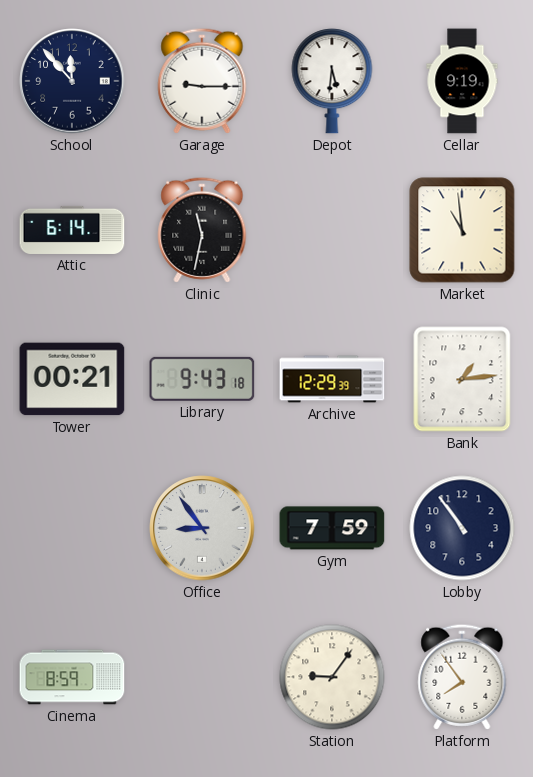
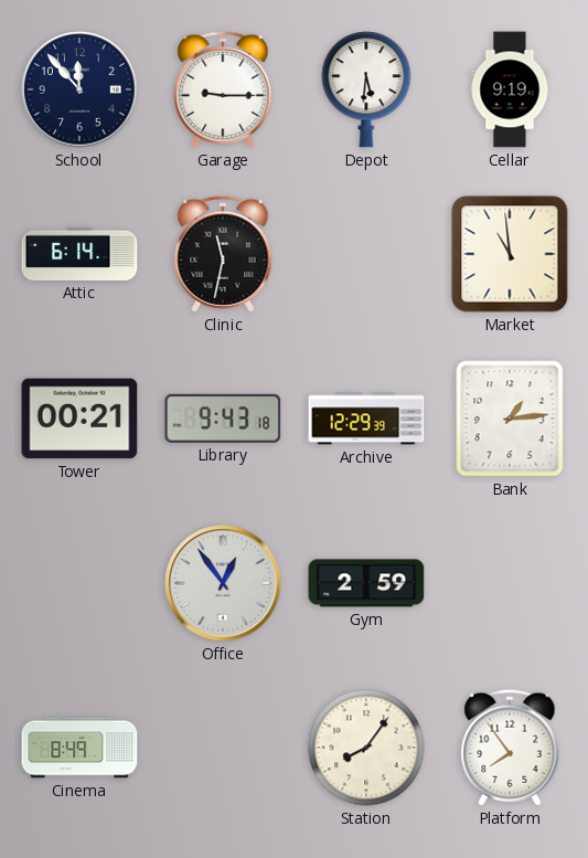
Office: 8:54 -> 12:54 (223, 583)
Gym: 7:59 -> 2:59 (366, 583)
Lobby: 10:54 -> none (462, 528)
Cinema: 8:59 -> 8:49 (79, 748)
Station: 9:06 -> 8:06 (366, 748)
